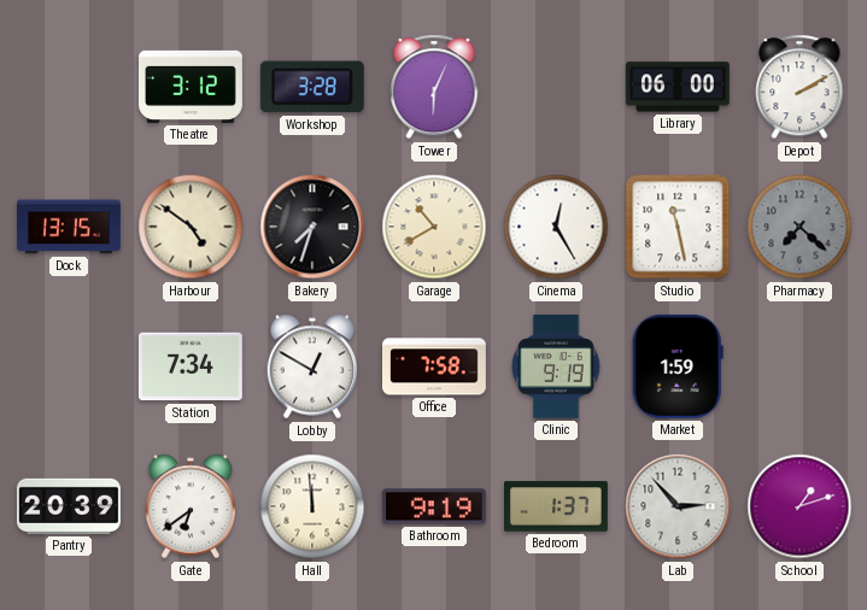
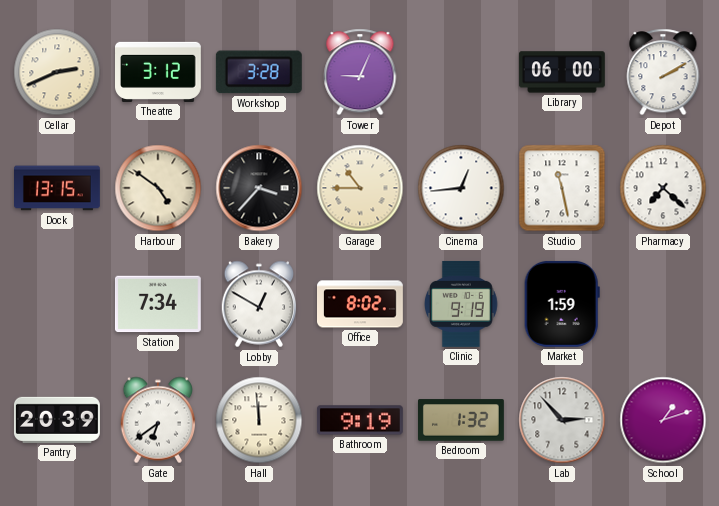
Cellar: none -> 2:41 (57, 72)
Tower: 6:04 -> 9:04 (360, 72)
Bakery: 7:33 -> 3:37 (259, 188)
Garage: 10:40 -> 10:45 (360, 188)
Cinema: 12:25 -> 12:44 (461, 188)
Pharmacy dial: grey -> white (663, 188)
Office: 7:58 -> 8:02 (361, 304)
Bedroom: 1:37 -> 1:32 (462, 420)
